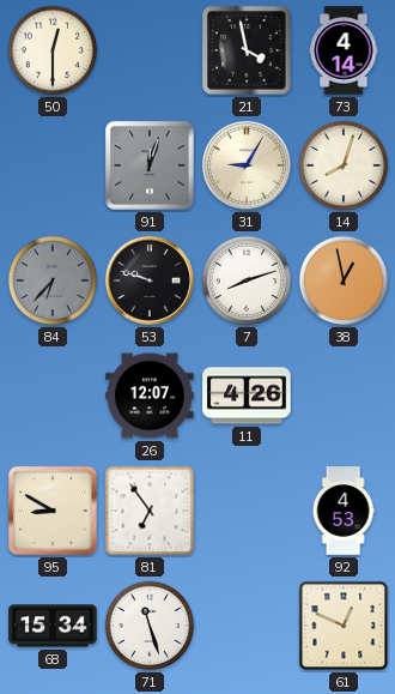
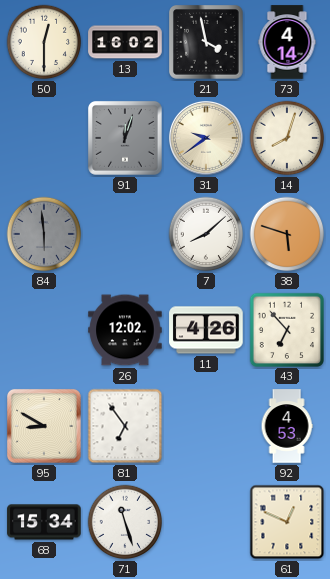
13: none -> 16:02 (125, 42)
31: 9:05 -> 9:39 (206, 138)
84: 6:37 -> 5:59 (44, 234)
53: 9:48 -> none (150, 280)
7: 8:12 -> 8:08 (206, 234)
38: 12:58 -> 5:48 (287, 234)
26: 12:07 -> 12:02 (125, 330)
43: none -> 6:53 (286, 329)
